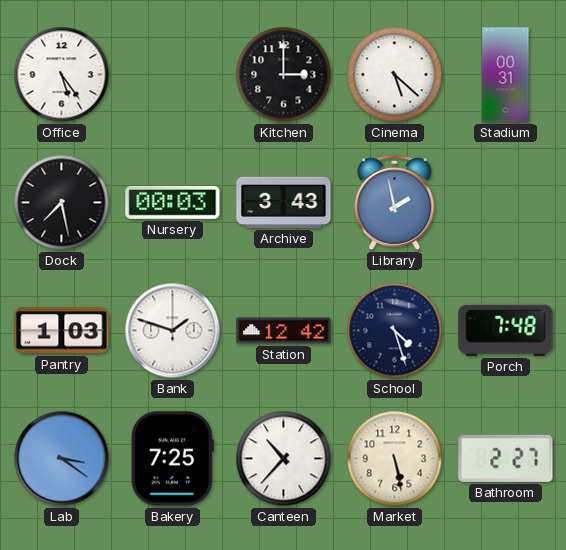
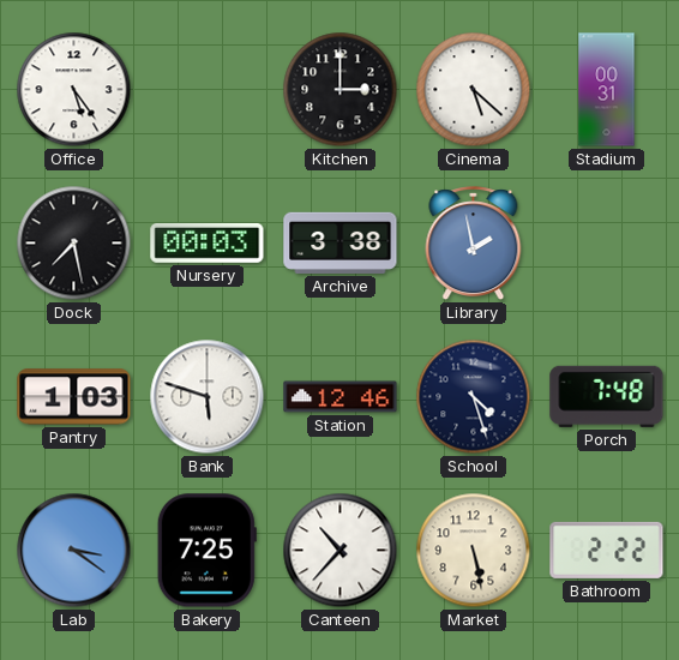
Archive: 3:43 -> 3:38 (341, 242)
Bank: 1:48 -> 5:48 (208, 397)
Station: 12:42 -> 12:46 (341, 397)
Bathroom: 2:27 -> 2:22 (607, 550)
